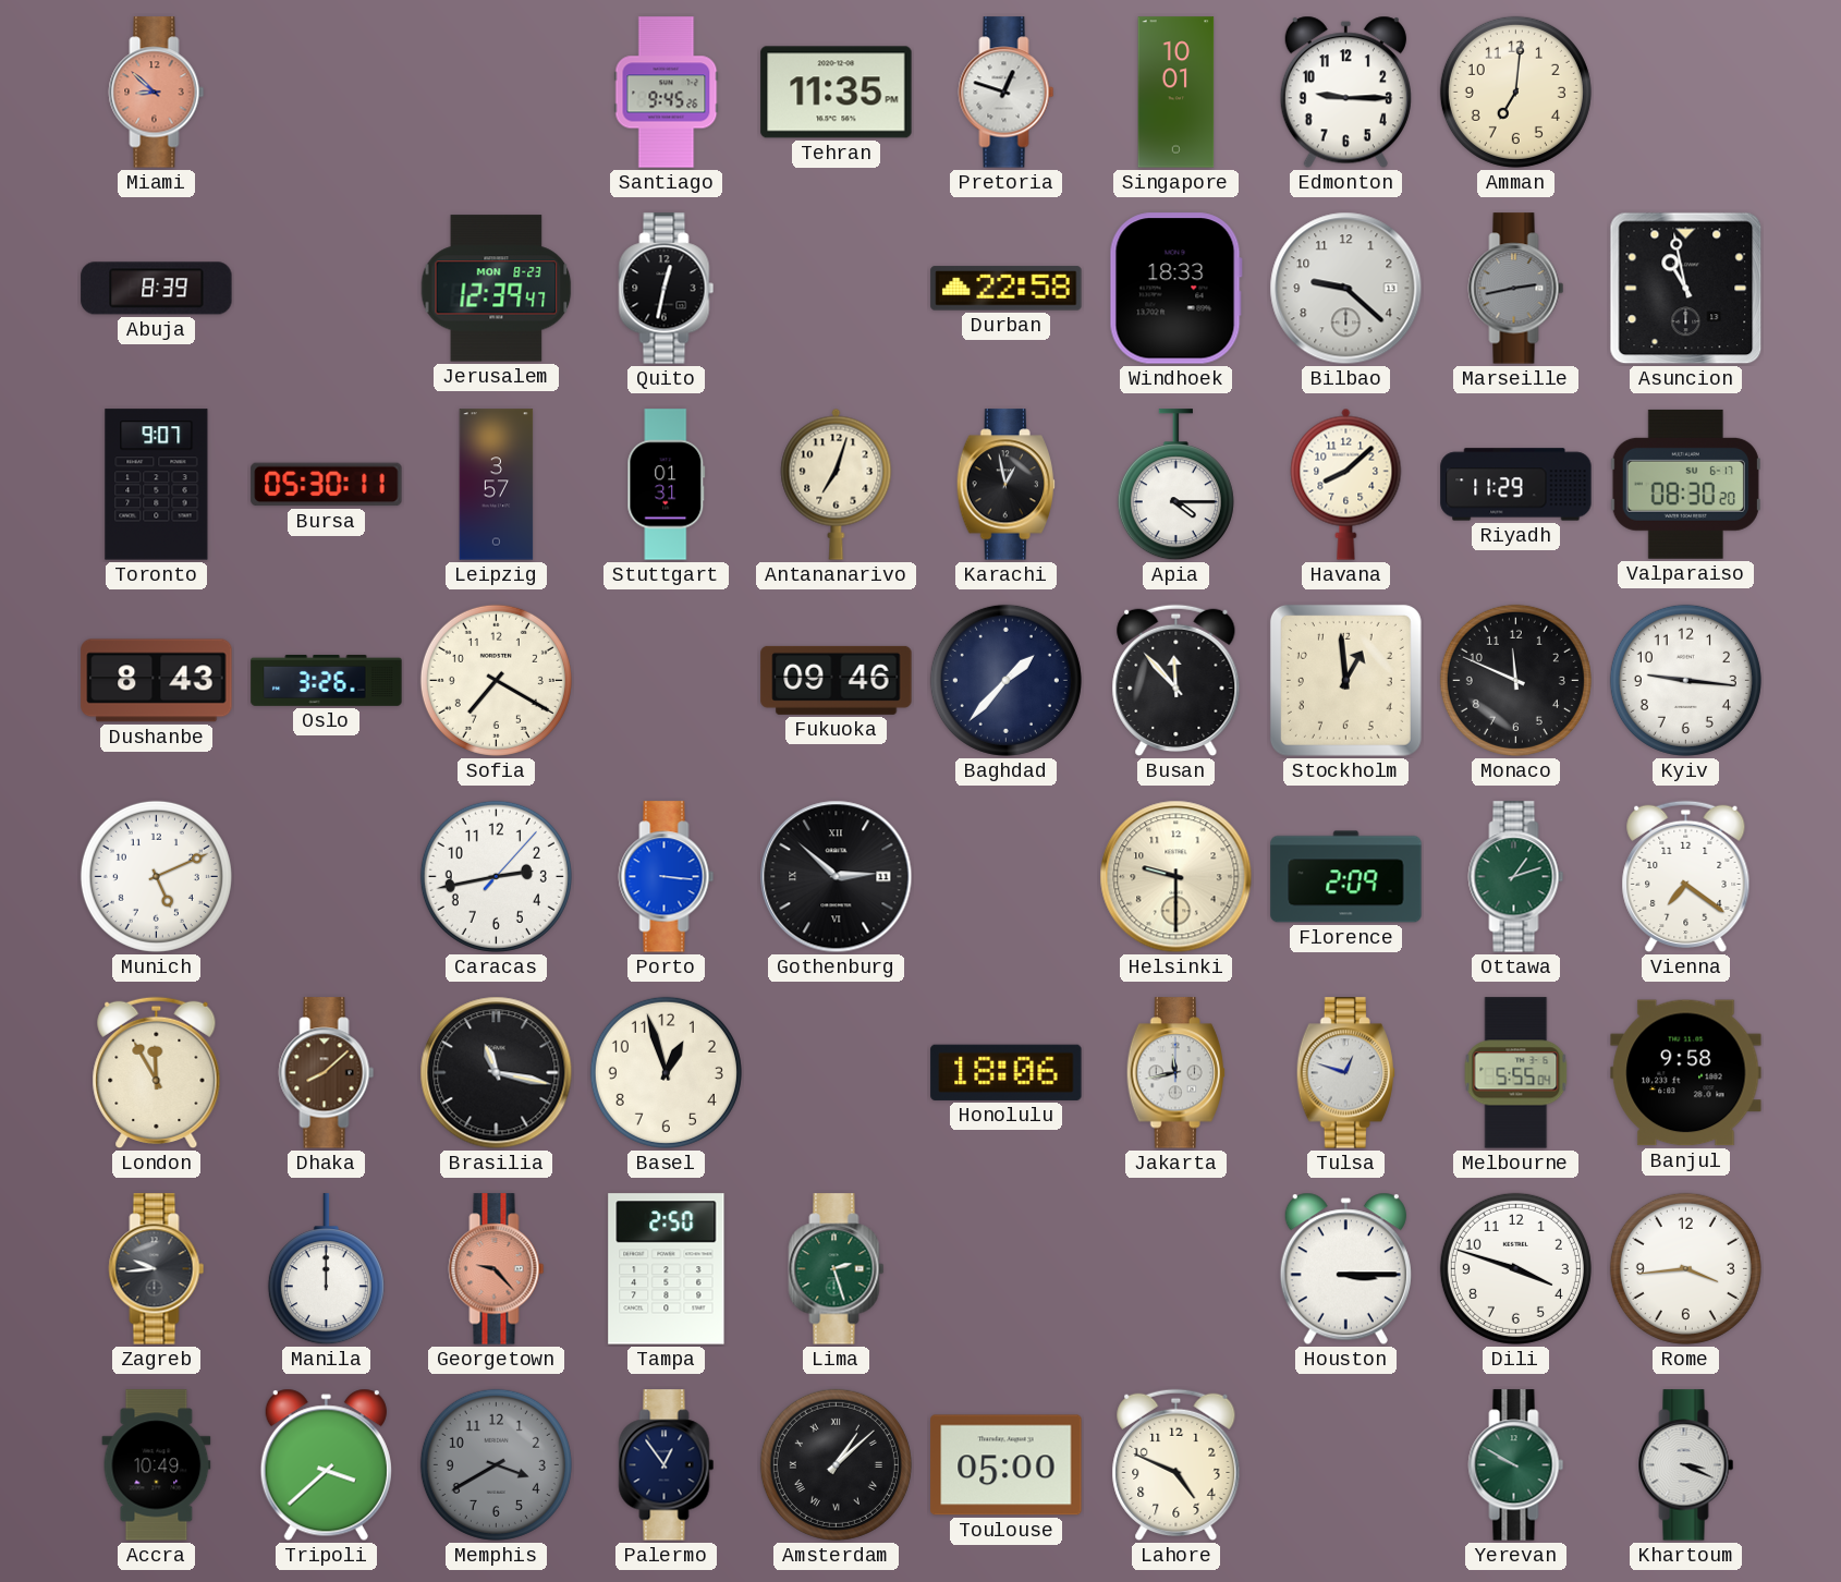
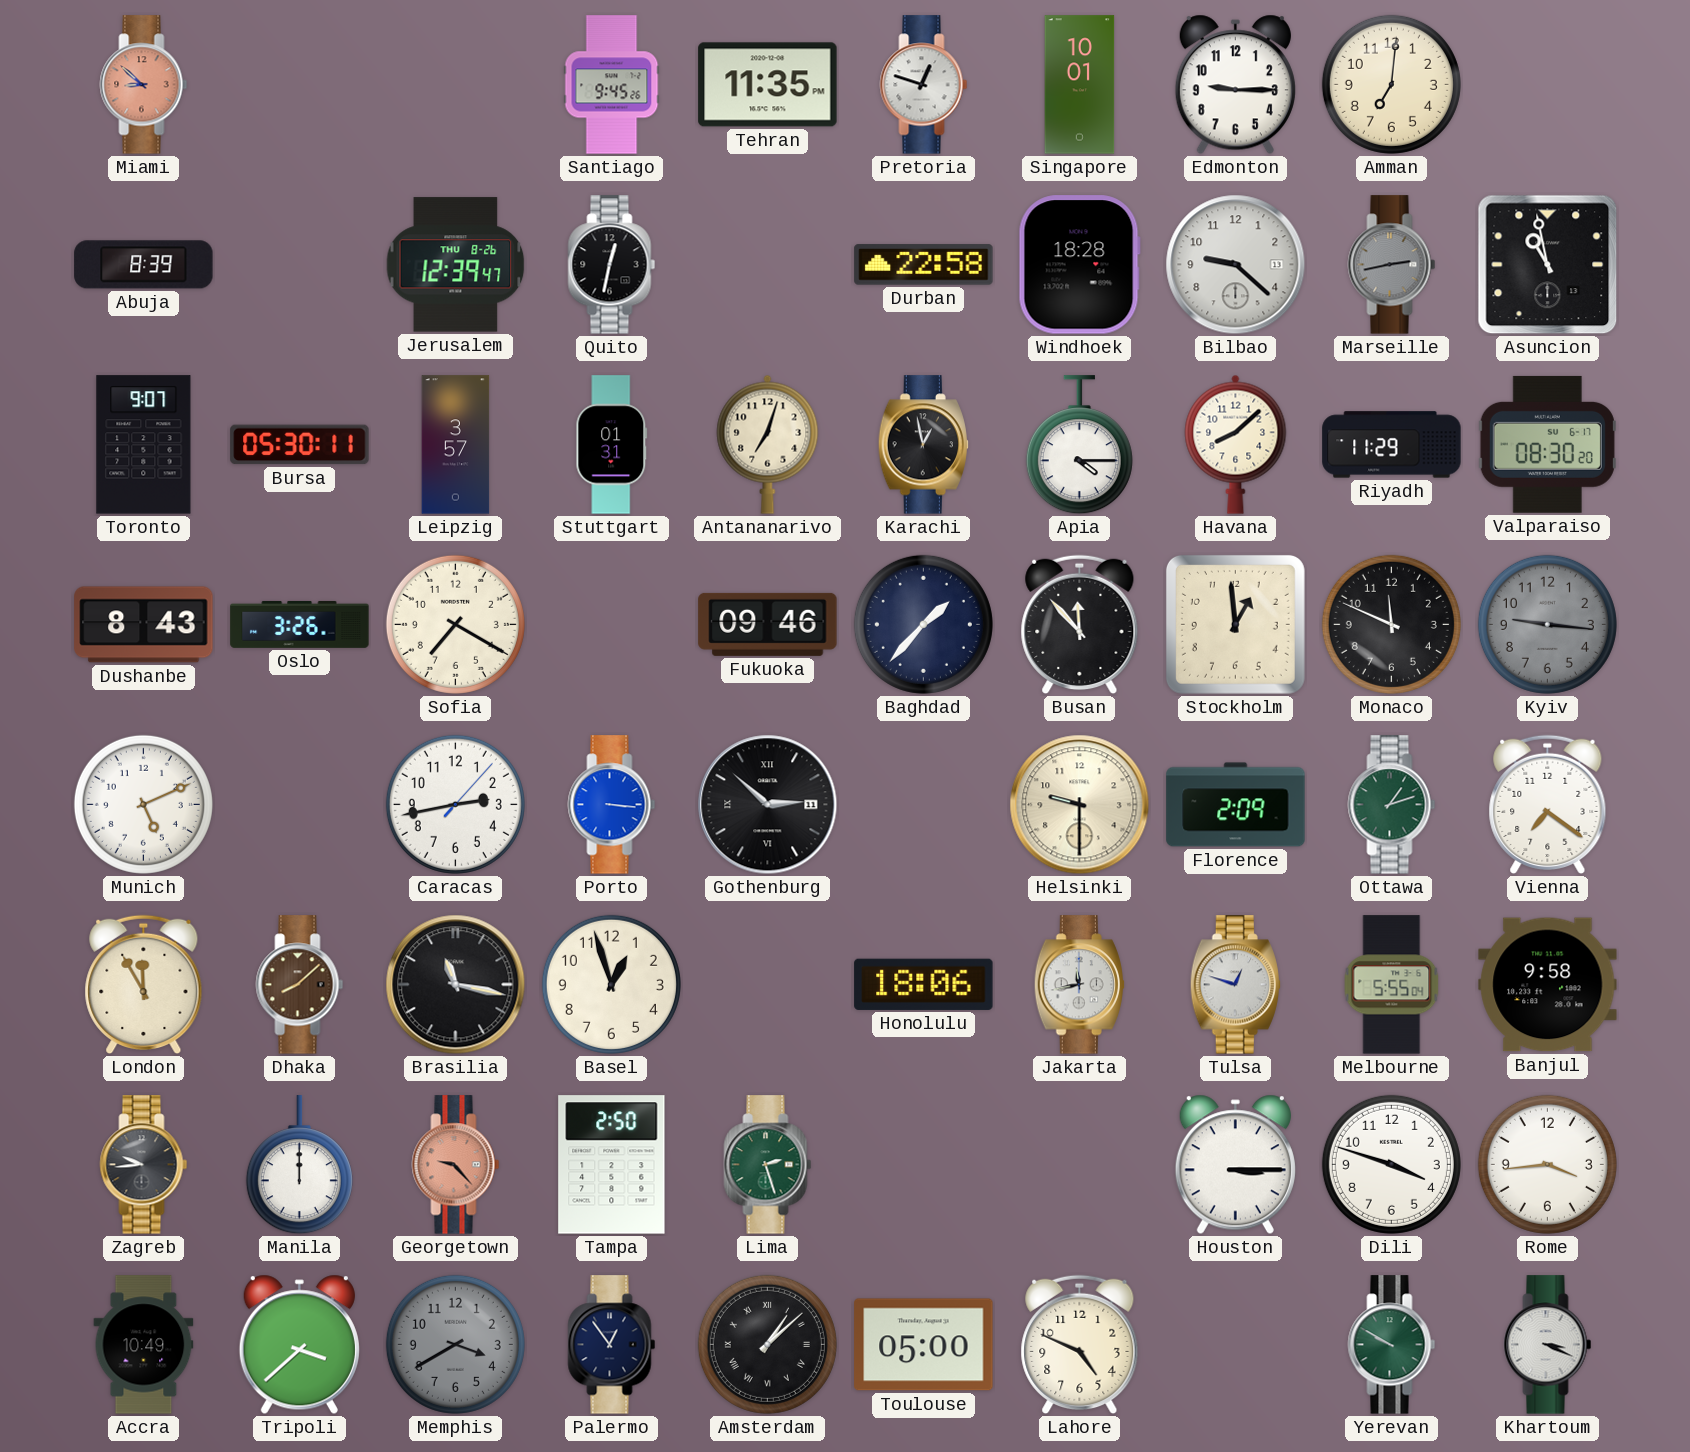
Jerusalem date: MON 8-23 -> THU 8-26 (456, 265)
Windhoek: 18:33 -> 18:28 (1079, 265)
Kyiv dial: white -> grey (1547, 624)
